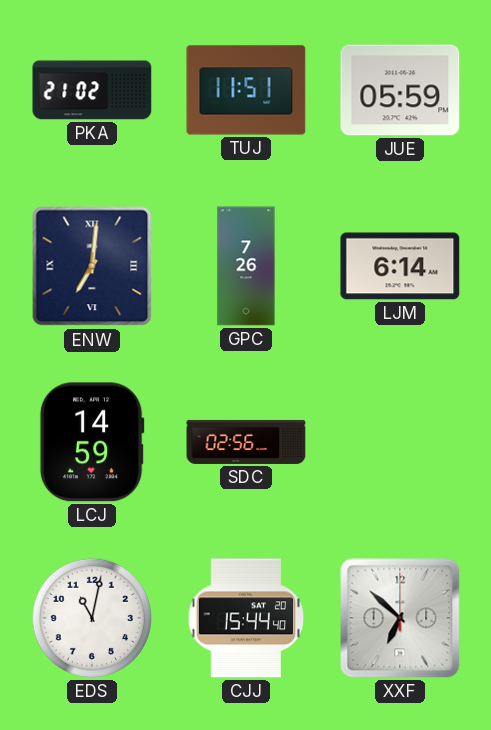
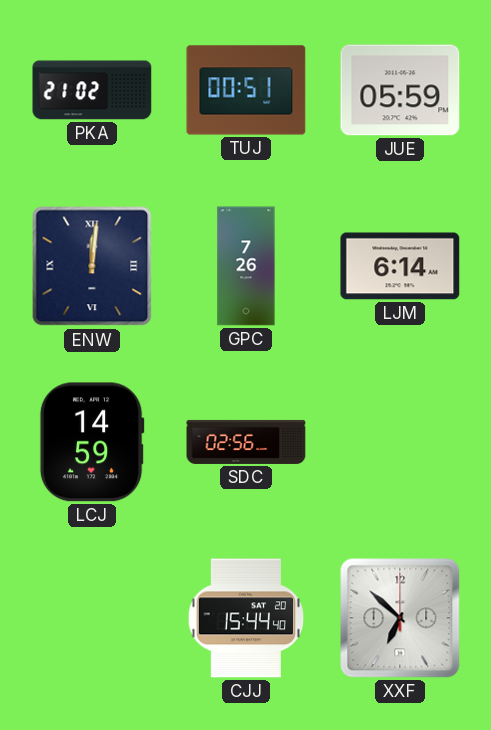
TUJ: 11:51 -> 00:51 (246, 90)
ENW: 7:01 -> 12:01 (92, 266)
EDS: 11:02 -> none (92, 618)
